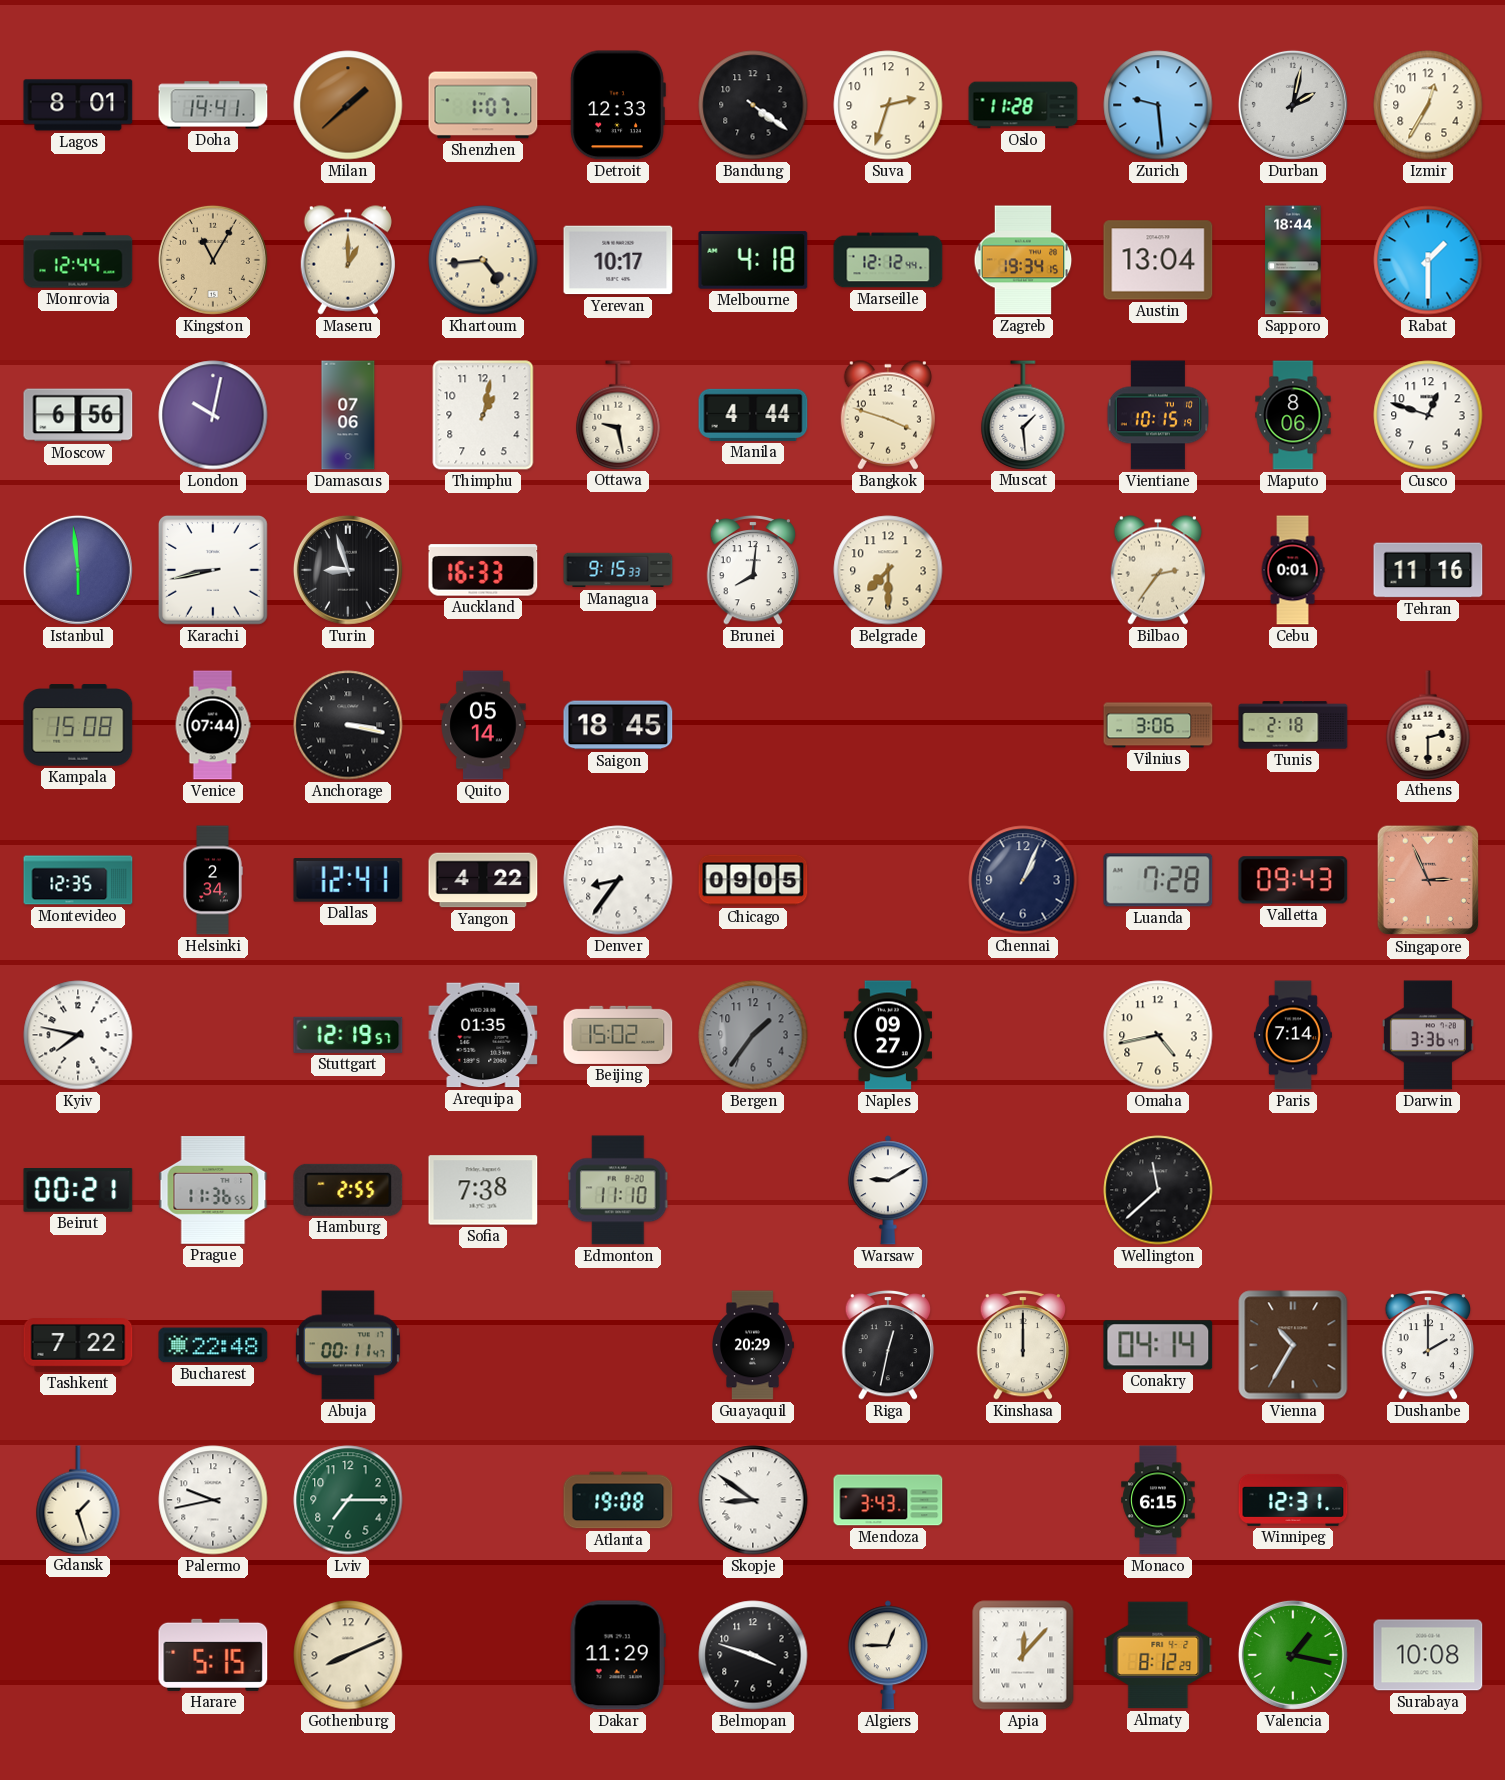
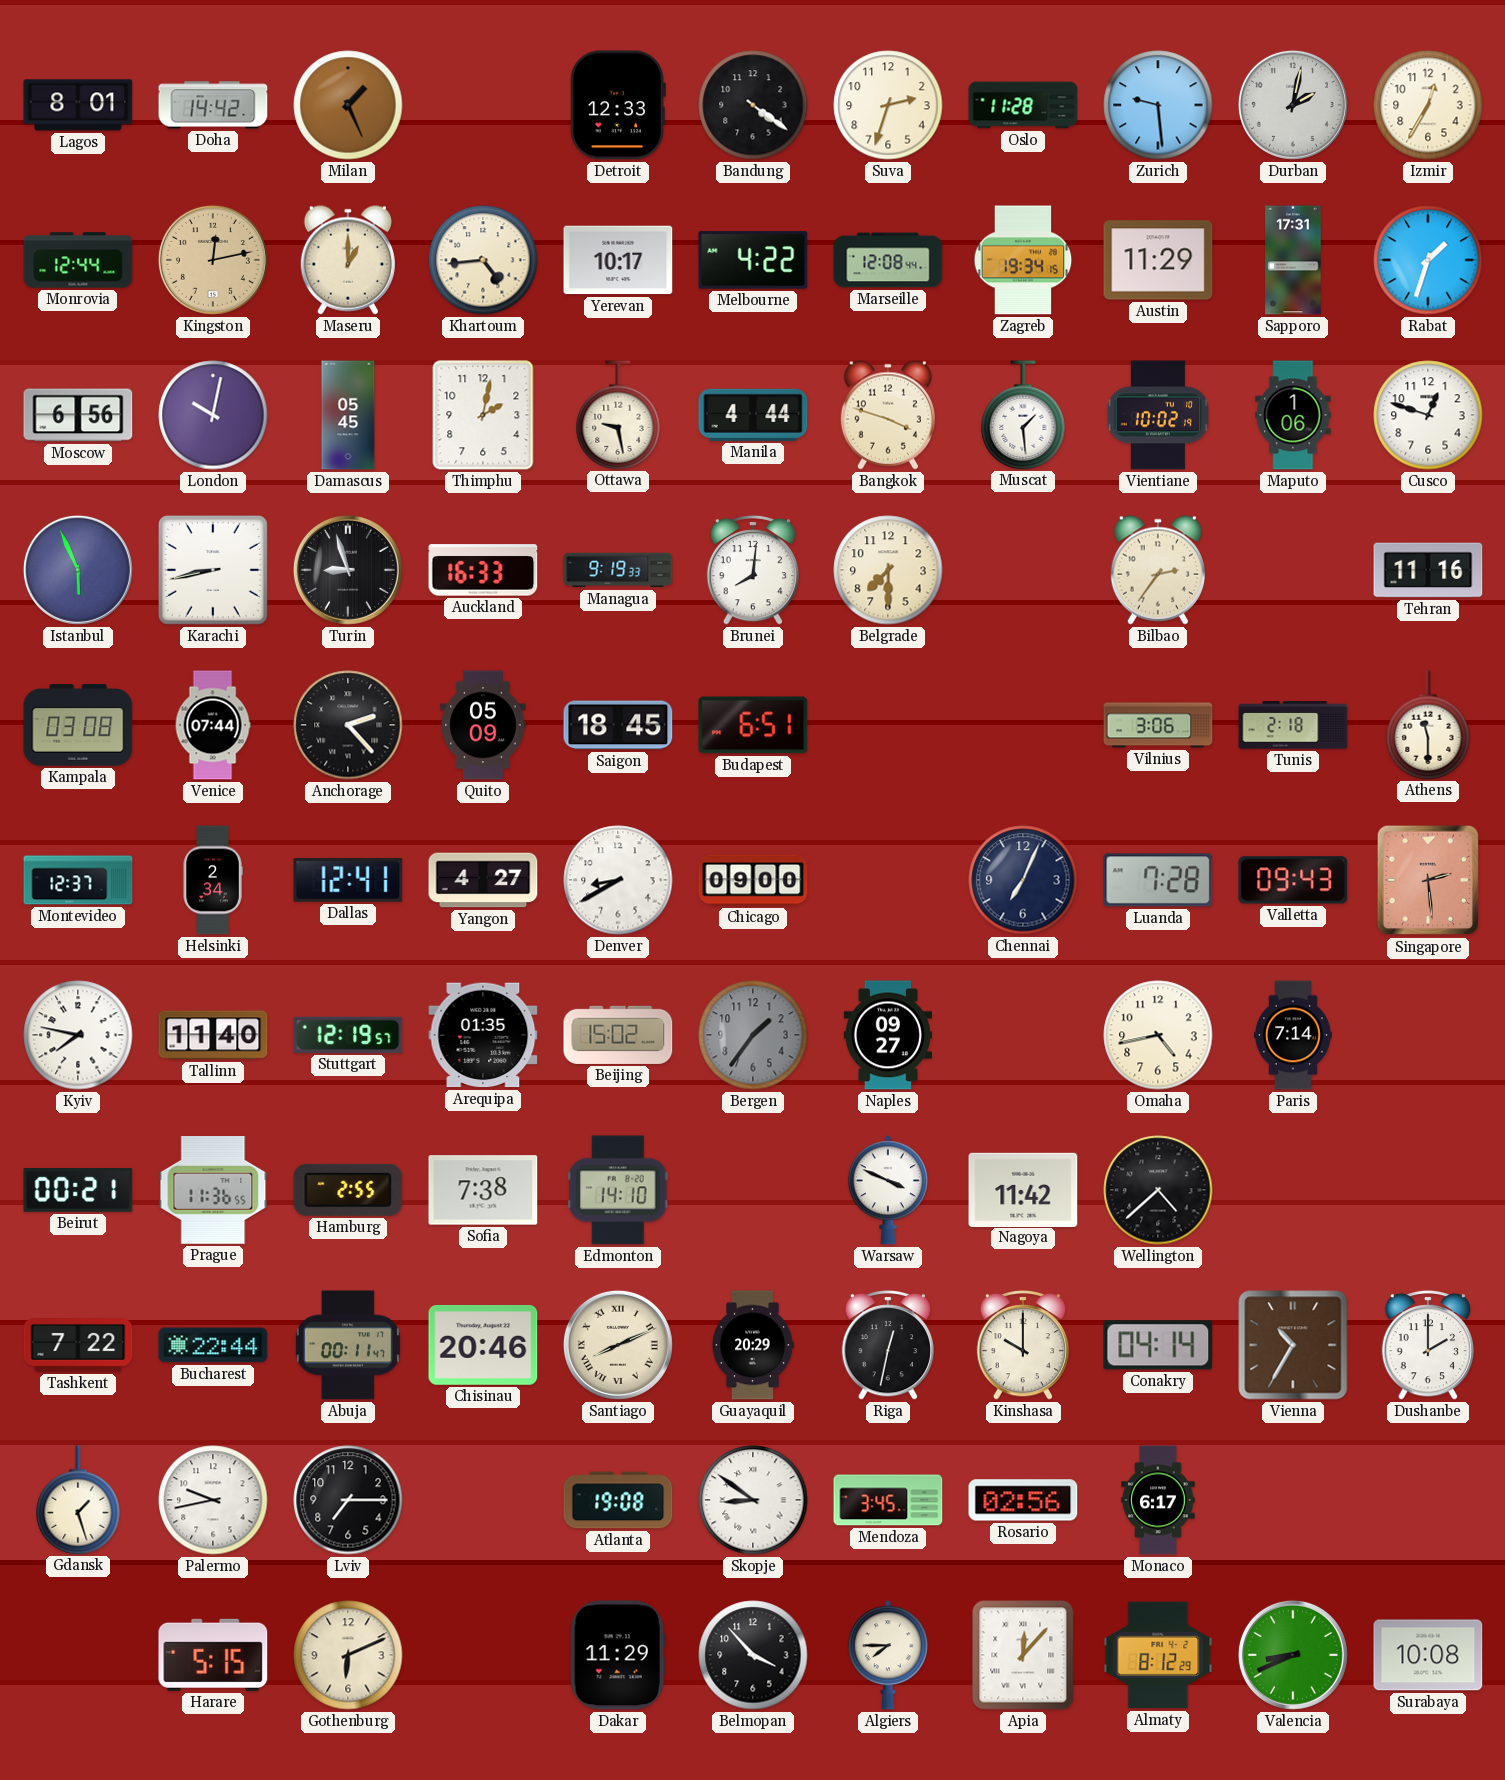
Doha: 14:41 -> 14:42 (213, 105)
Milan: 1:38 -> 1:26 (348, 105)
Shenzhen: 1:07 -> none (483, 105)
Kingston: 11:05 -> 12:13 (213, 260)
Melbourne: 4:18 -> 4:22 (753, 260)
Marseille: 12:12 -> 12:08 (888, 260)
Austin: 13:04 -> 11:29 (1158, 260)
Sapporo: 18:44 -> 17:31 (1293, 260)
Rabat: 1:30 -> 1:33 (1428, 260)
Damascus: 07:06 -> 05:45 (348, 415)
Thimphu: 1:02 -> 2:02 (483, 415)
Vientiane: 10:15 -> 10:02 (1157, 415)
Maputo: 8:06 -> 1:06 (1293, 415)
Istanbul: 5:59 -> 5:56 (78, 570)
Managua: 9:15 -> 9:19 (618, 570)
Cebu: 0:01 -> none (1293, 570)
Kampala: 15:08 -> 03:08 (78, 725)
Anchorage: 3:17 -> 2:23 (348, 725)
Quito: 05:14 -> 05:09 (483, 725)
Budapest: none -> 6:51 (753, 725)
Athens: 2:30 -> 11:30 (1428, 725)
Montevideo: 12:35 -> 12:37 (78, 880)
Yangon: 4:22 -> 4:27 (483, 880)
Denver: 8:36 -> 8:40 (618, 880)
Chicago: 09:05 -> 09:00 (753, 880)
Chennai: 1:04 -> 7:04 (1023, 880)
Singapore: 2:56 -> 2:29 (1428, 880)
Tallinn: none -> 11:40 (213, 1035)
Darwin: 3:36 -> none (1428, 1035)
Edmonton: 11:10 -> 14:10 (618, 1190)
Warsaw: 9:10 -> 3:49 (888, 1190)
Nagoya: none -> 11:42 (1023, 1189)
Wellington: 11:38 -> 4:38 (1158, 1190)
Bucharest: 22:48 -> 22:44 (213, 1345)
Chisinau: none -> 20:46 (483, 1346)
Santiago: none -> 8:11 (618, 1345)
Kinshasa: 12:00 -> 10:00 (1023, 1345)
Lviv dial: green -> black (348, 1500)
Mendoza: 3:43 -> 3:45 (888, 1500)
Rosario: none -> 02:56 (1023, 1500)
Monaco: 6:15 -> 6:17 (1158, 1500)
Winnipeg: 12:31 -> none (1293, 1500)
Gothenburg: 8:11 -> 6:11 (348, 1655)
Belmopan: 3:48 -> 3:53 (753, 1655)
Algiers: 12:45 -> 7:45 (888, 1655)
Valencia: 1:17 -> 8:41 (1293, 1655)
